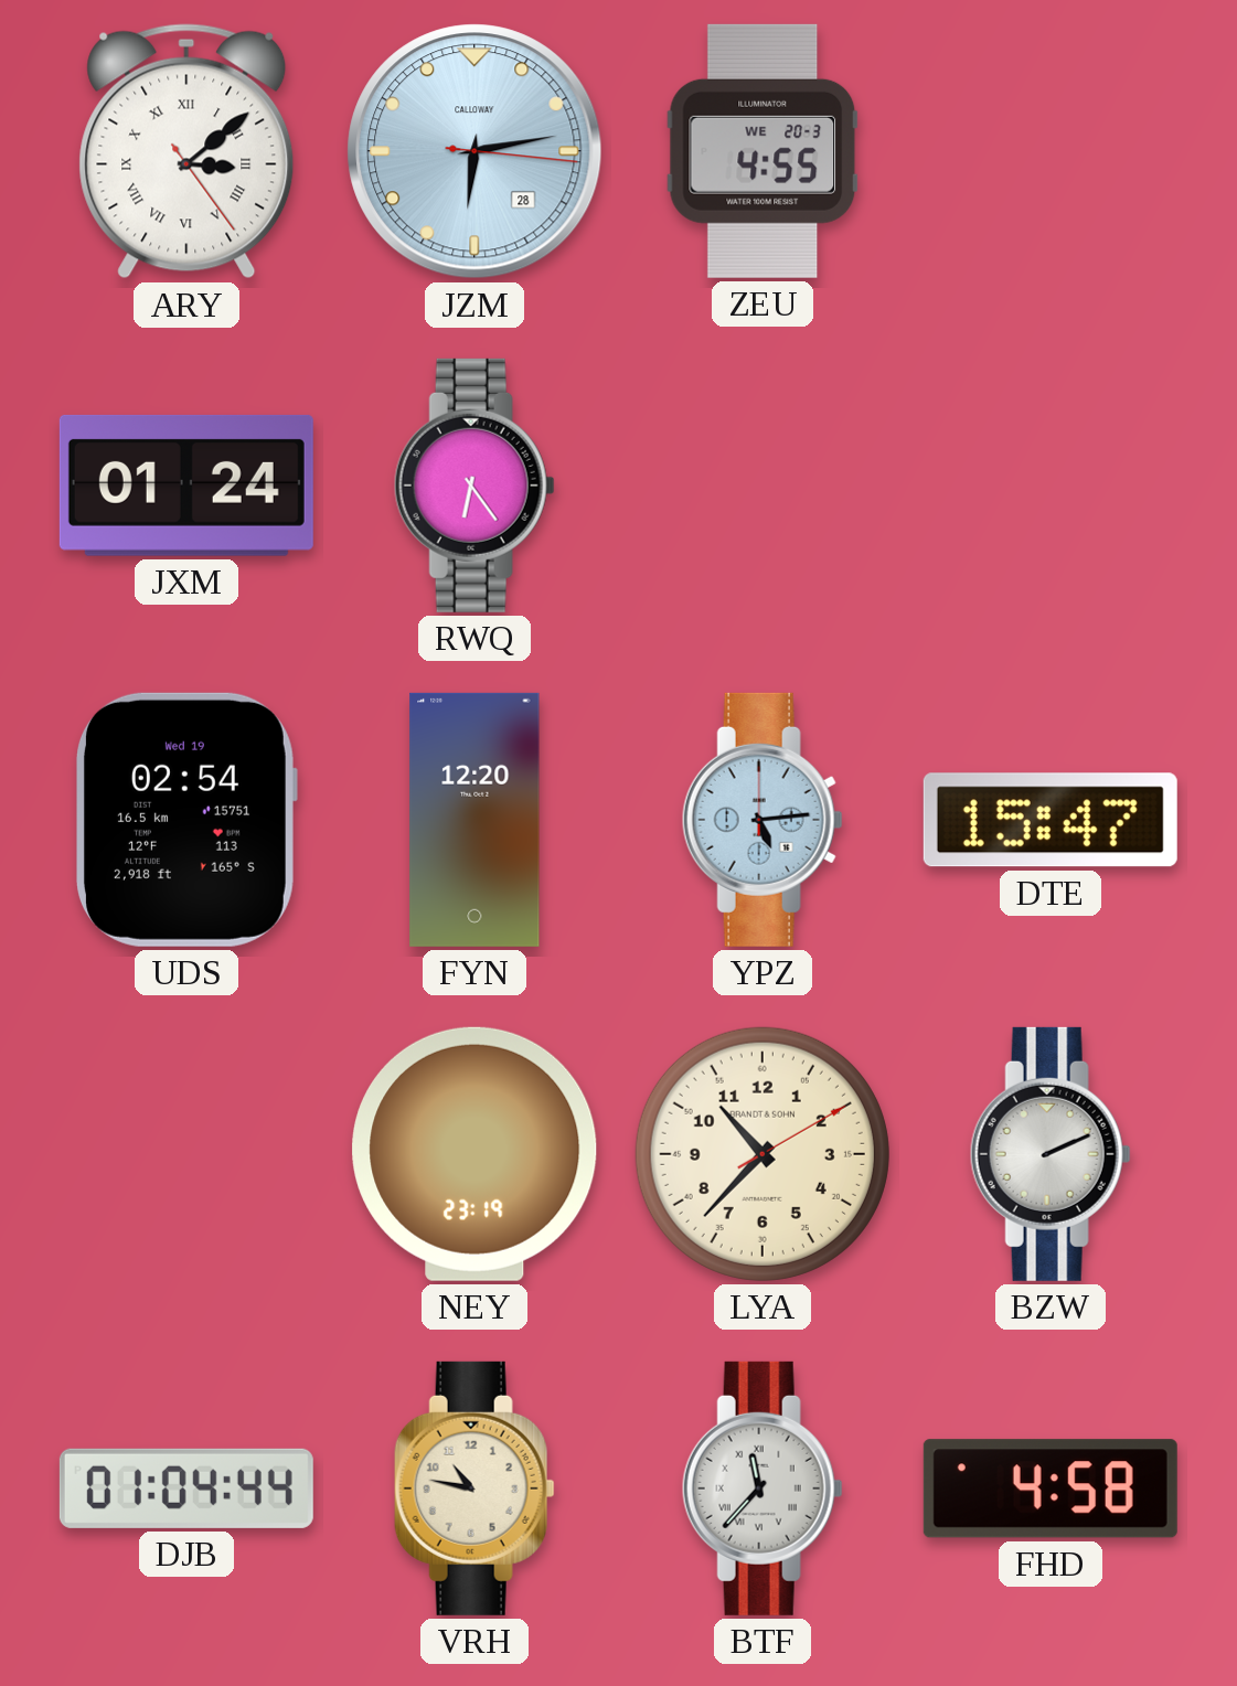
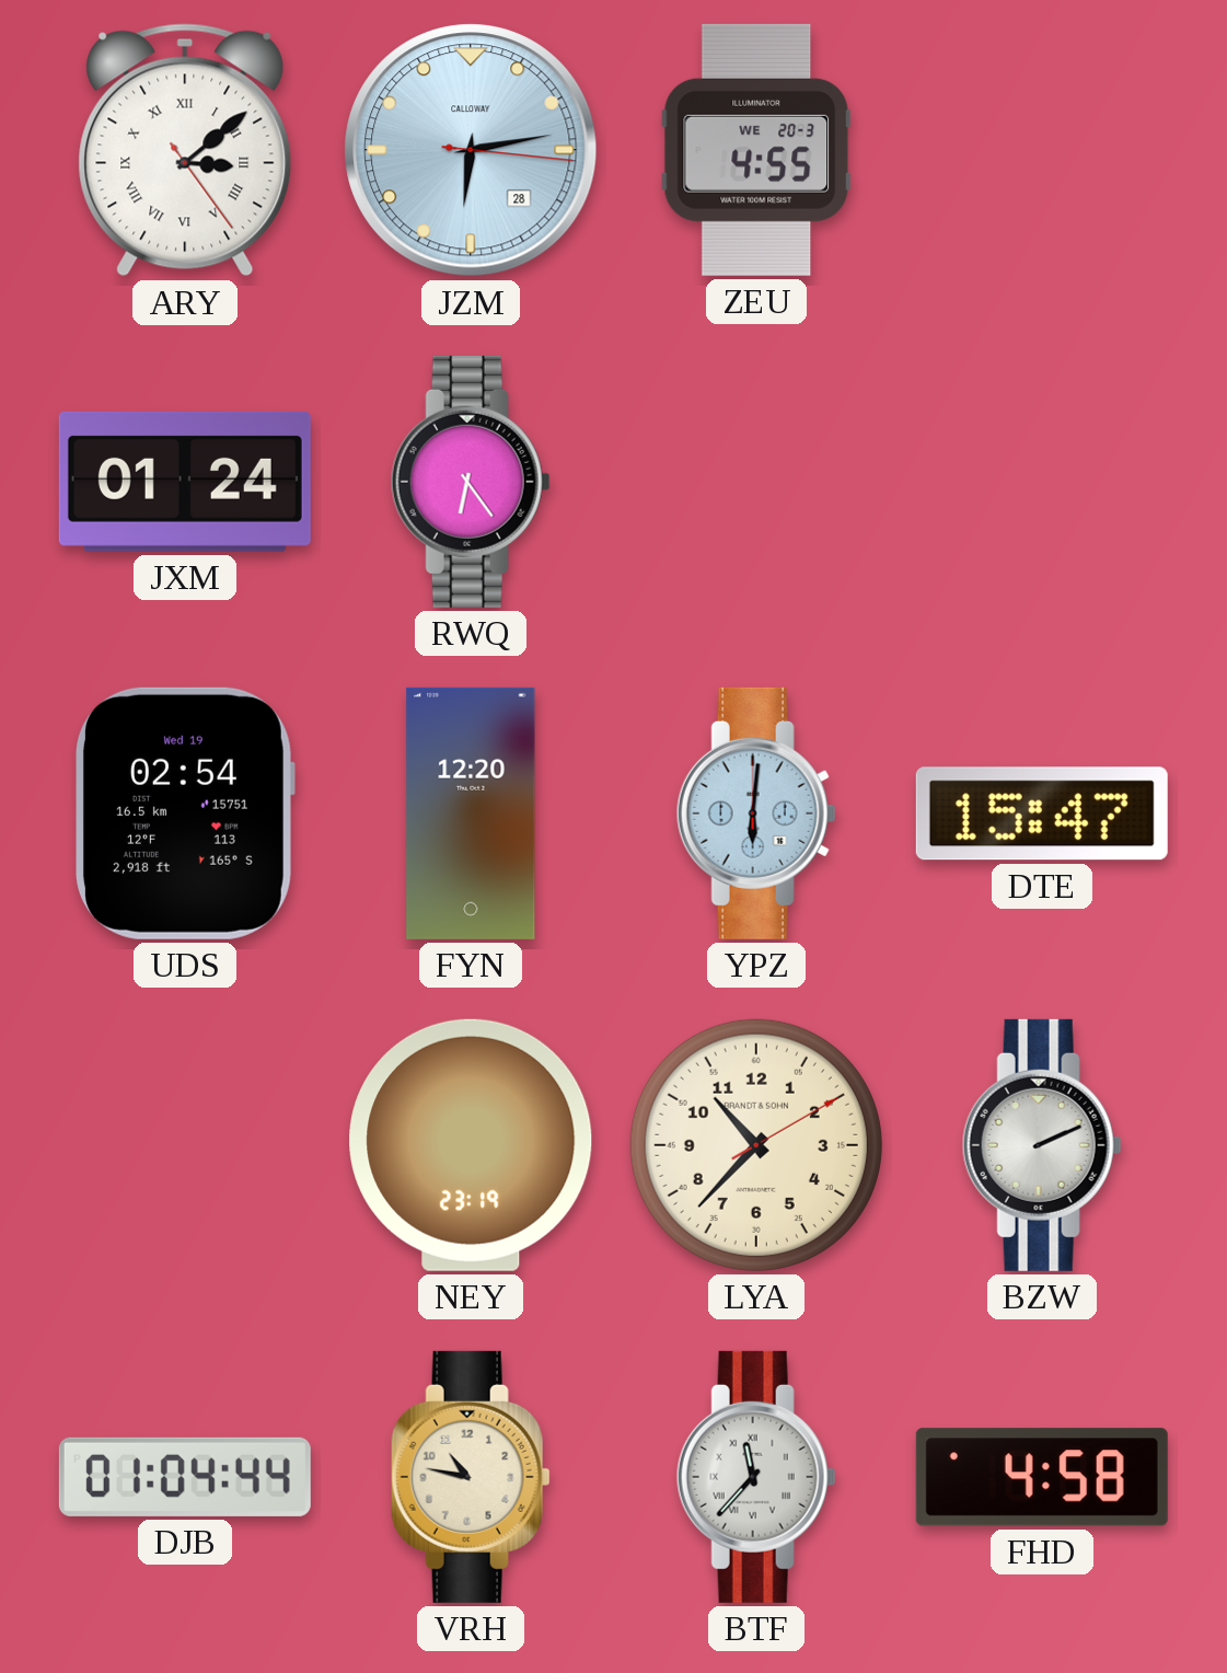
YPZ: 5:14 -> 6:01 (756, 814)
